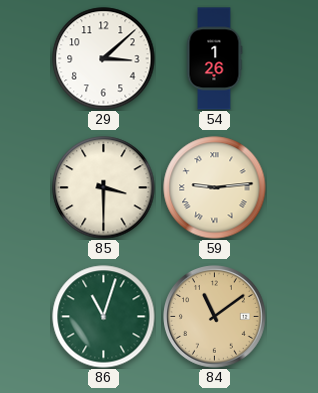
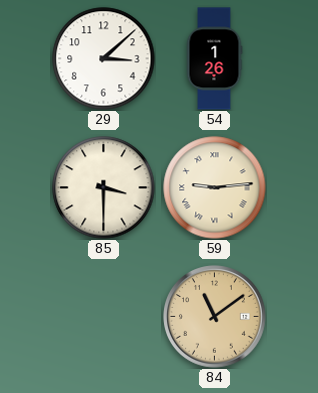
86: 11:03 -> none (104, 317)
